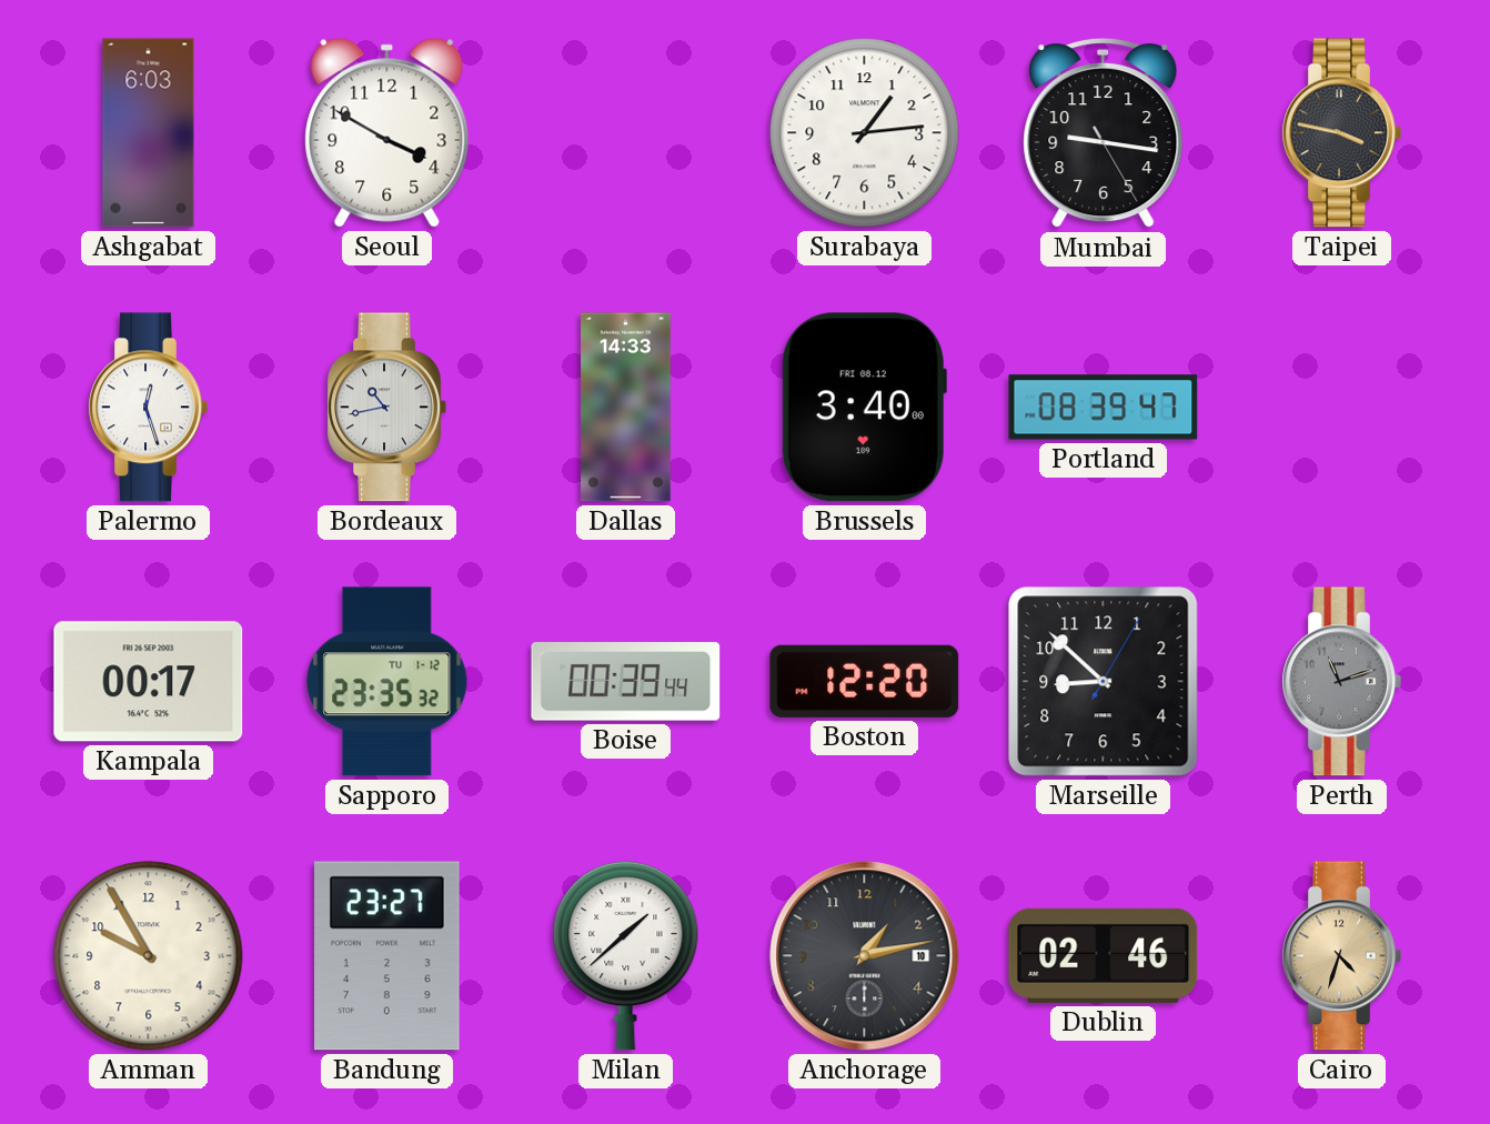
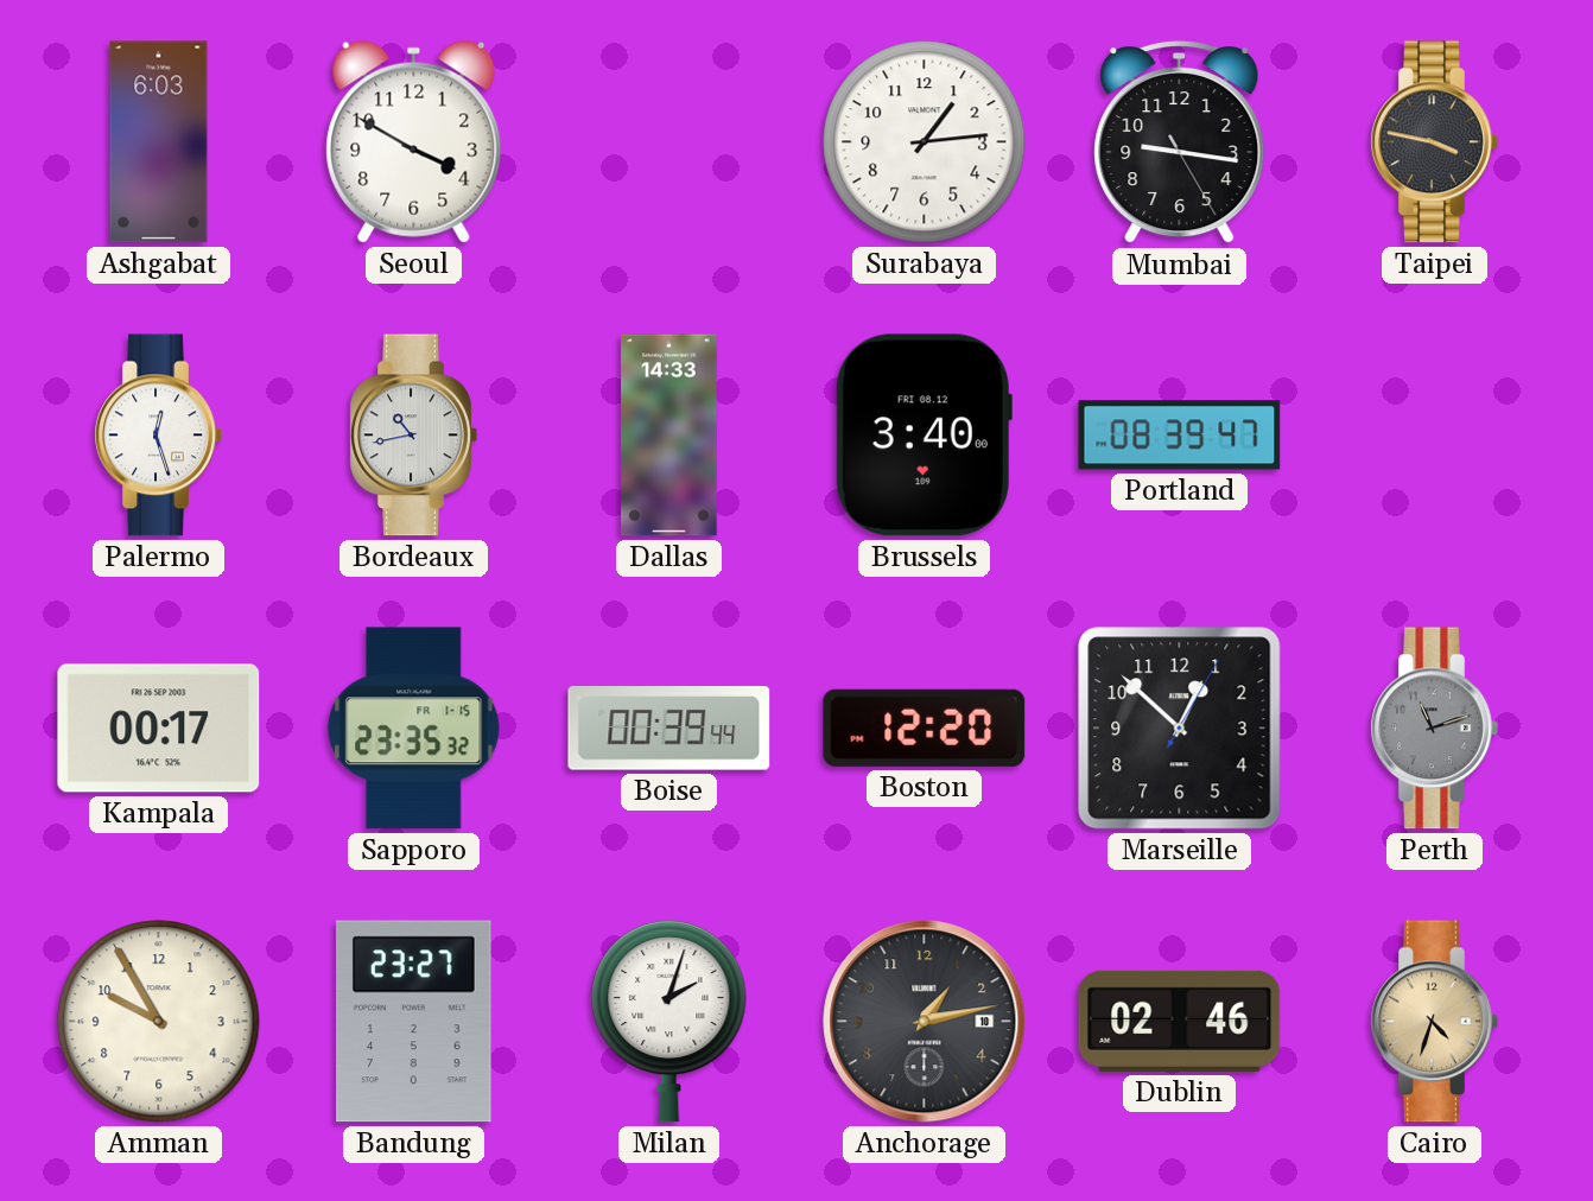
Sapporo date: TU 1-12 -> FR 1-15 (414, 729)
Marseille: 8:52 -> 12:52 (1180, 729)
Milan: 1:38 -> 2:03 (669, 1021)
